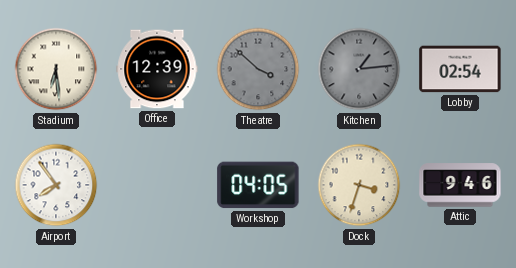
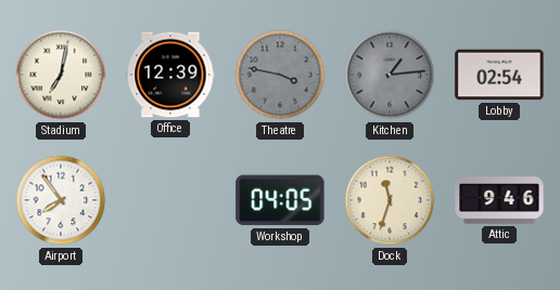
Stadium: 6:29 -> 7:02 (61, 75)
Theatre: 3:52 -> 3:47 (280, 75)
Dock: 3:33 -> 11:33 (390, 200)
